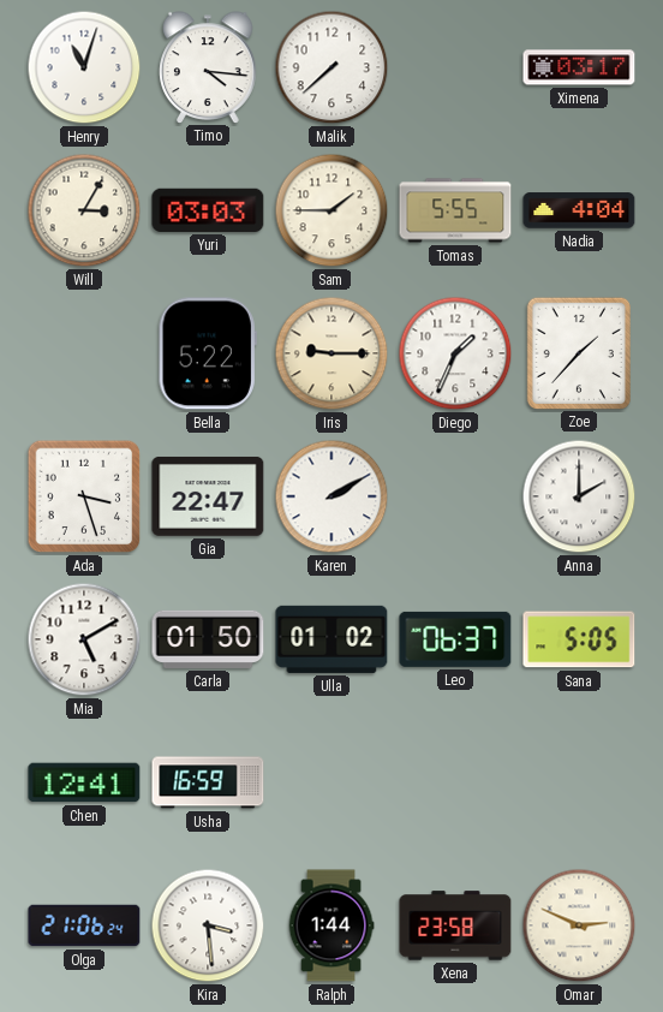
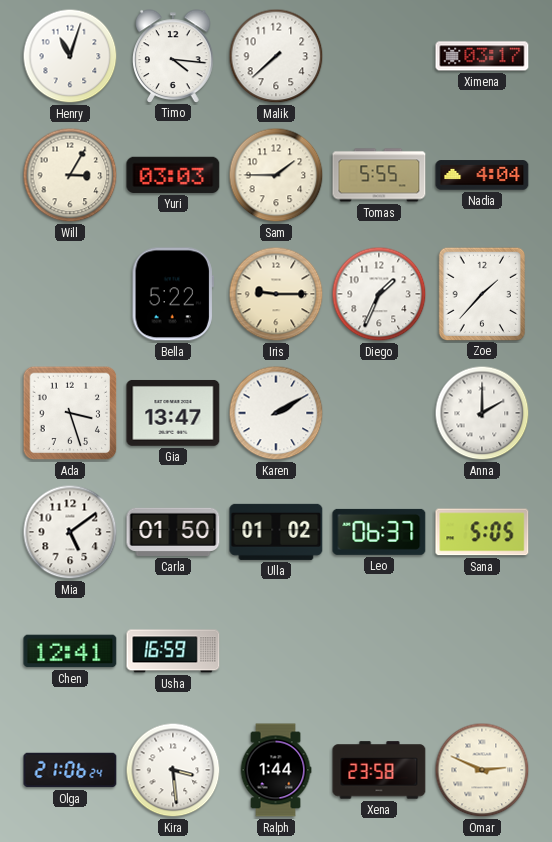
Gia: 22:47 -> 13:47 (173, 413)
Mia: 5:10 -> 5:09 (70, 532)
